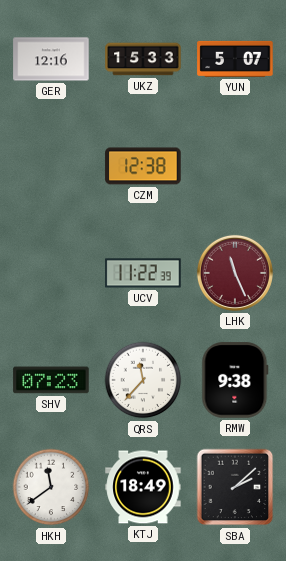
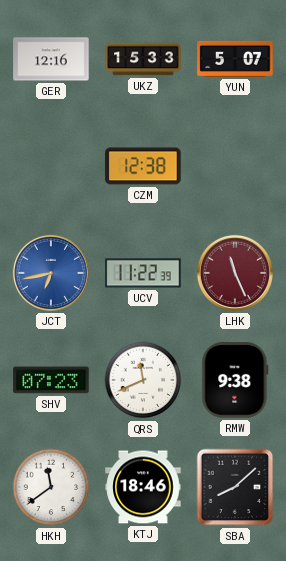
JCT: none -> 6:43 (51, 273)
QRS: 11:37 -> 11:41 (143, 380)
KTJ: 18:49 -> 18:46 (143, 487)
SBA: 2:08 -> 8:08 (235, 487)
